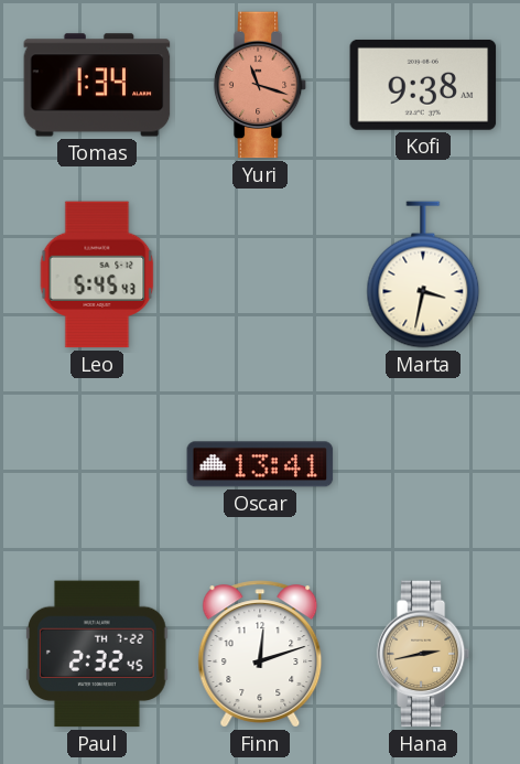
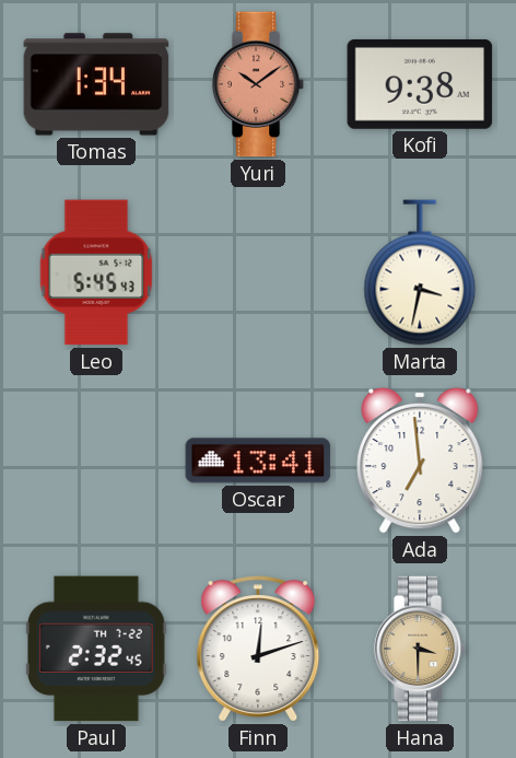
Yuri: 11:18 -> 10:09 (258, 84)
Ada: none -> 6:59 (420, 460)
Hana: 2:43 -> 3:30 (420, 649)
